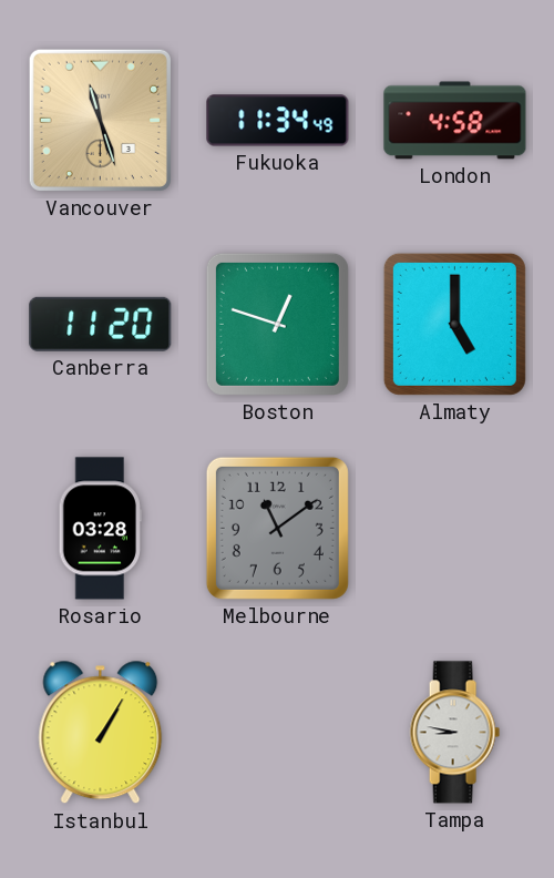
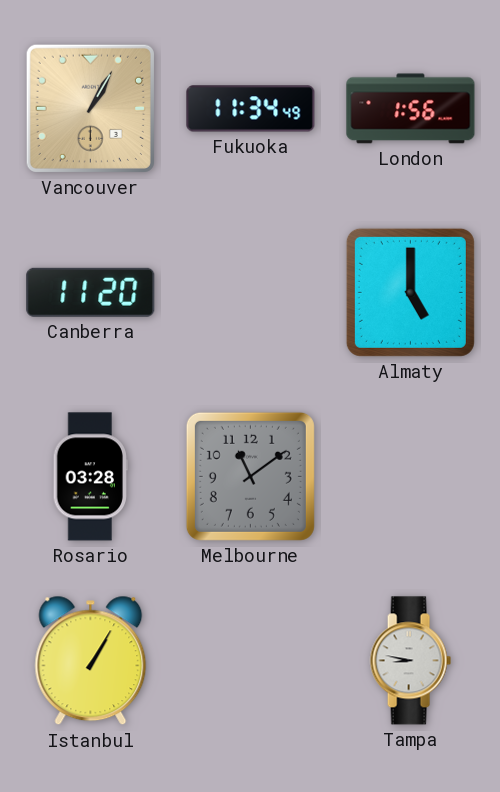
Vancouver: 11:27 -> 1:05 (90, 108)
London: 4:58 -> 1:56 (411, 109)
Boston: 12:48 -> none (277, 324)
